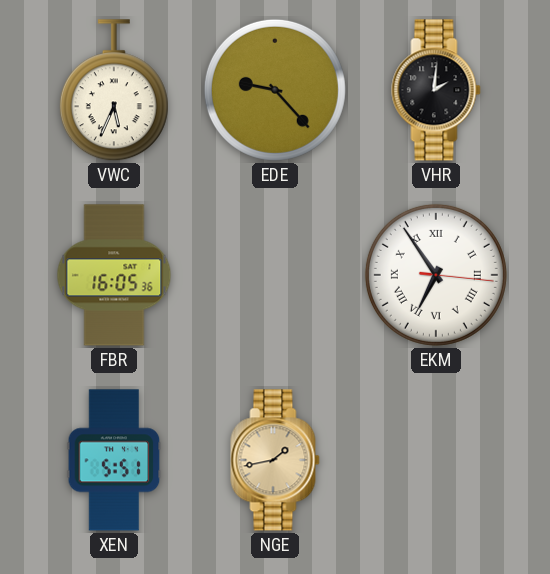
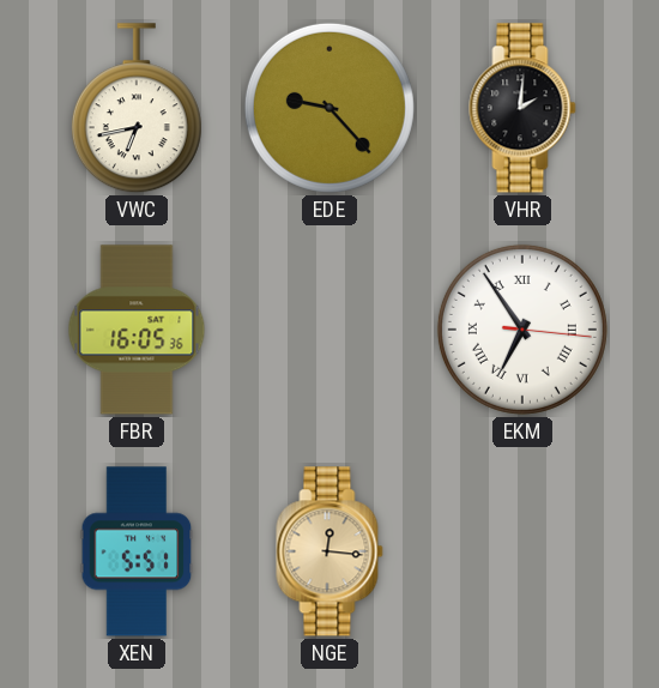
VWC: 5:34 -> 6:43 (137, 109)
NGE: 1:43 -> 12:16 (329, 551)
